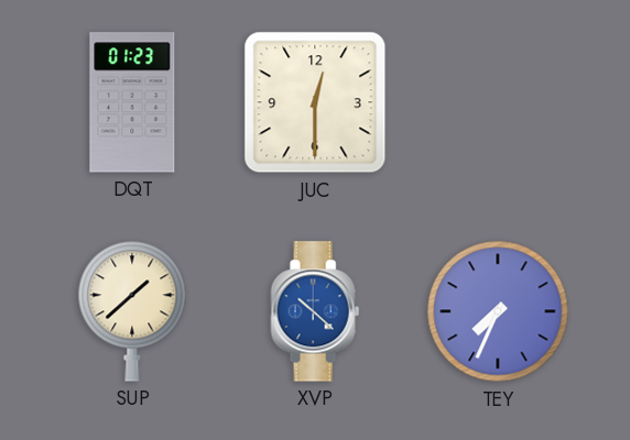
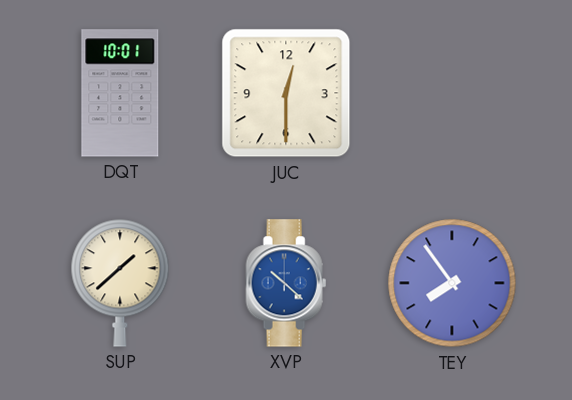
DQT: 01:23 -> 10:01 (120, 93)
TEY: 7:34 -> 7:54 (452, 283)
